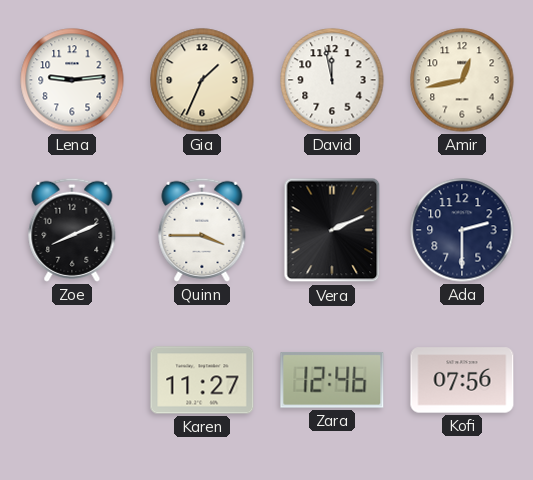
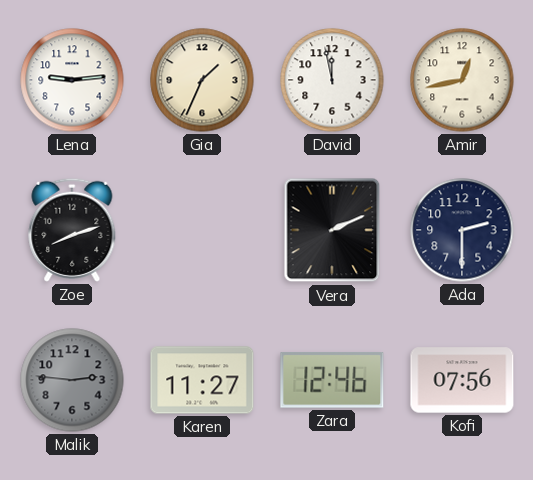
Zoe: 8:11 -> 8:12 (72, 230)
Quinn: 3:45 -> none (202, 230)
Malik: none -> 2:46 (72, 380)
